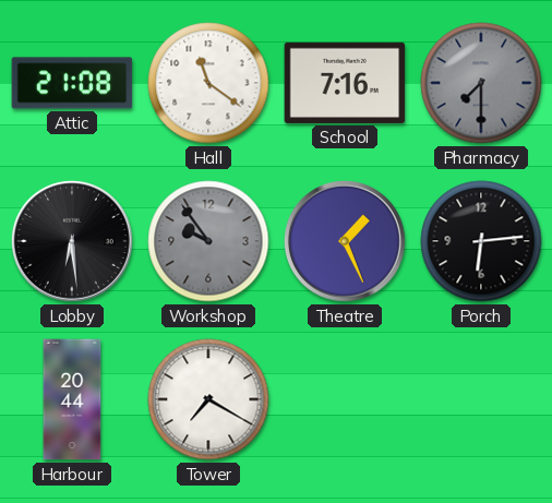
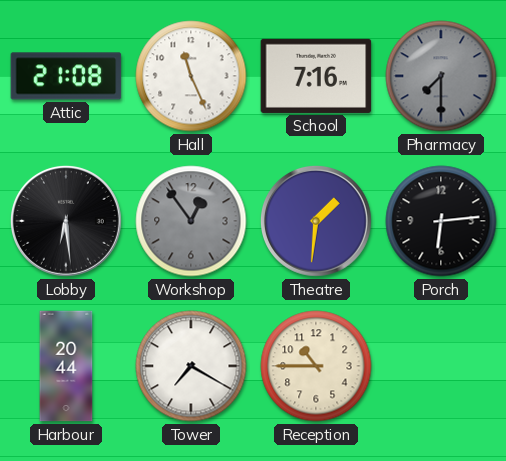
Hall: 11:21 -> 11:26 (191, 76)
Workshop: 9:54 -> 12:54 (191, 221)
Theatre: 1:26 -> 1:31 (316, 221)
Reception: none -> 10:45 (316, 366)
